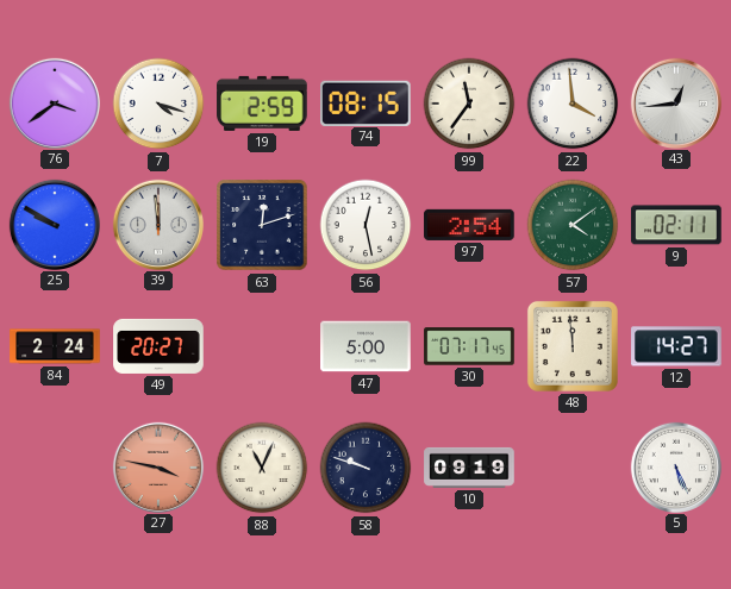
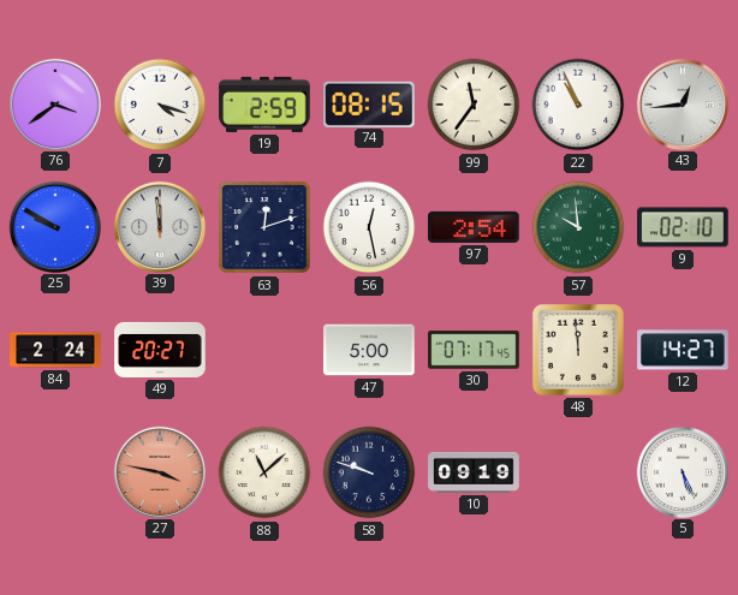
22: 3:59 -> 10:56 (578, 105)
57: 4:09 -> 9:59 (578, 227)
9: 02:11 -> 02:10 (683, 227)
88: 11:04 -> 11:08 (264, 472)
